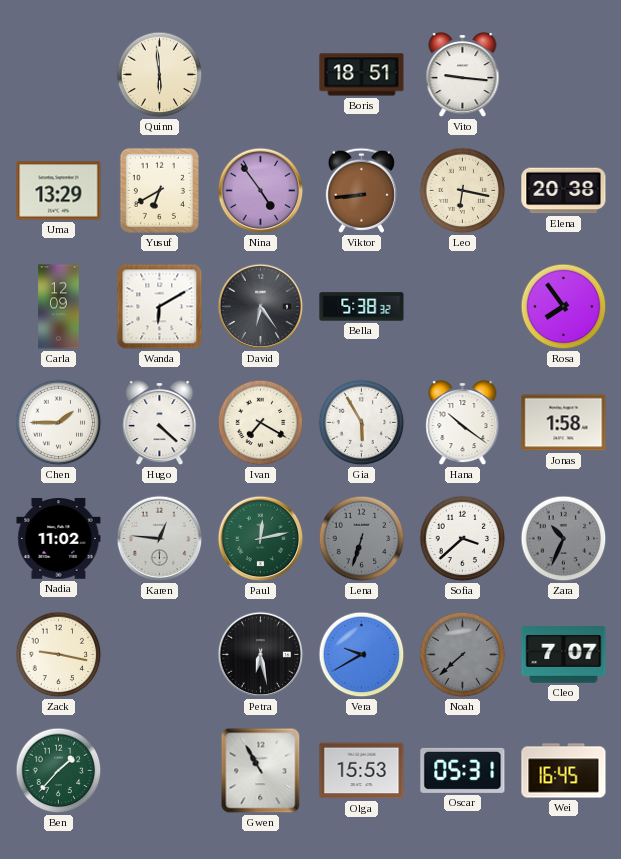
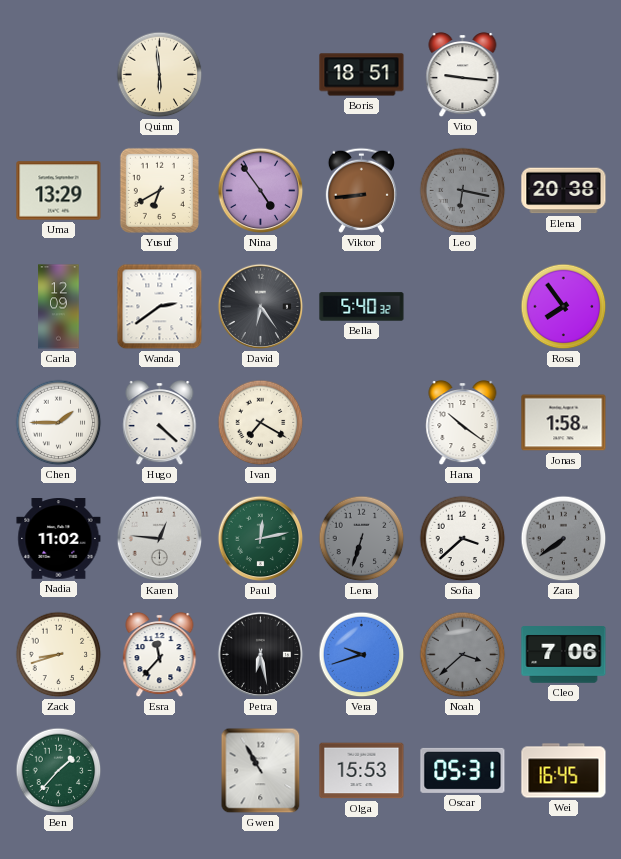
Leo dial: cream -> grey (463, 191)
Wanda: 6:10 -> 2:39 (160, 307)
Bella: 5:38 -> 5:40 (362, 307)
Gia: 5:55 -> none (362, 423)
Zara: 10:34 -> 7:39 (564, 539)
Zack: 9:17 -> 8:42 (59, 655)
Esra: none -> 11:37 (160, 655)
Vera: 9:40 -> 9:42 (362, 655)
Noah: 7:38 -> 3:38 (463, 655)
Cleo: 7:07 -> 7:06 (564, 655)
